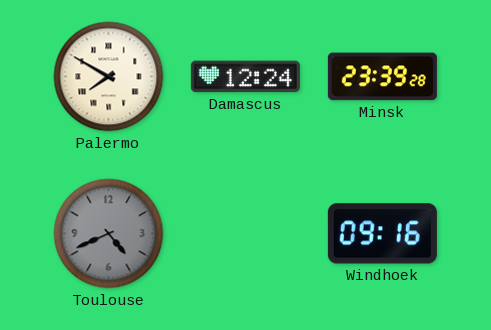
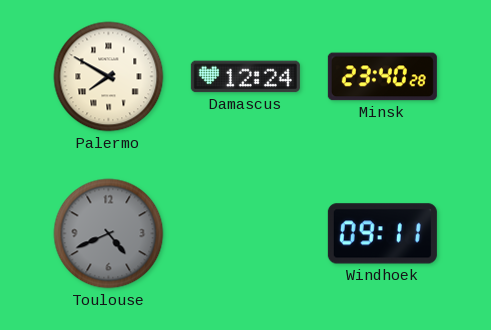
Minsk: 23:39 -> 23:40 (382, 77)
Windhoek: 09:16 -> 09:11 (382, 234)
